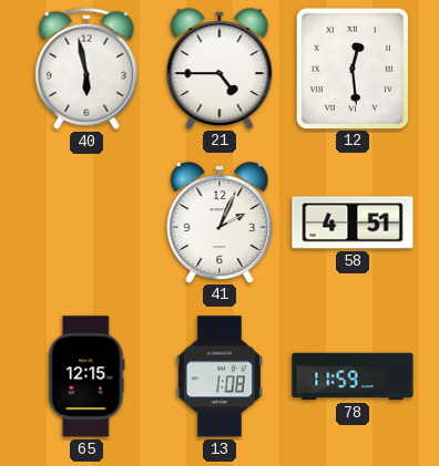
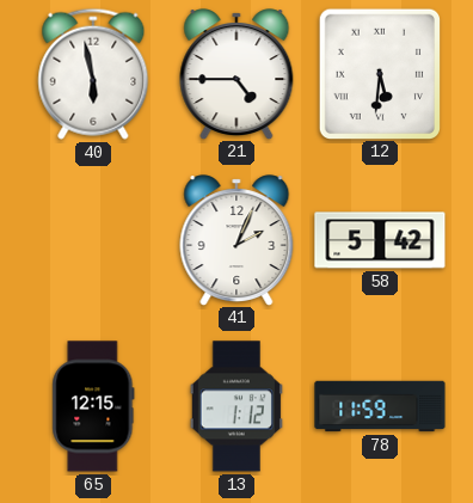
12: 12:29 -> 5:31 (379, 73)
58: 4:51 -> 5:42 (380, 240)
13: 1:08 -> 1:12 (236, 406)
